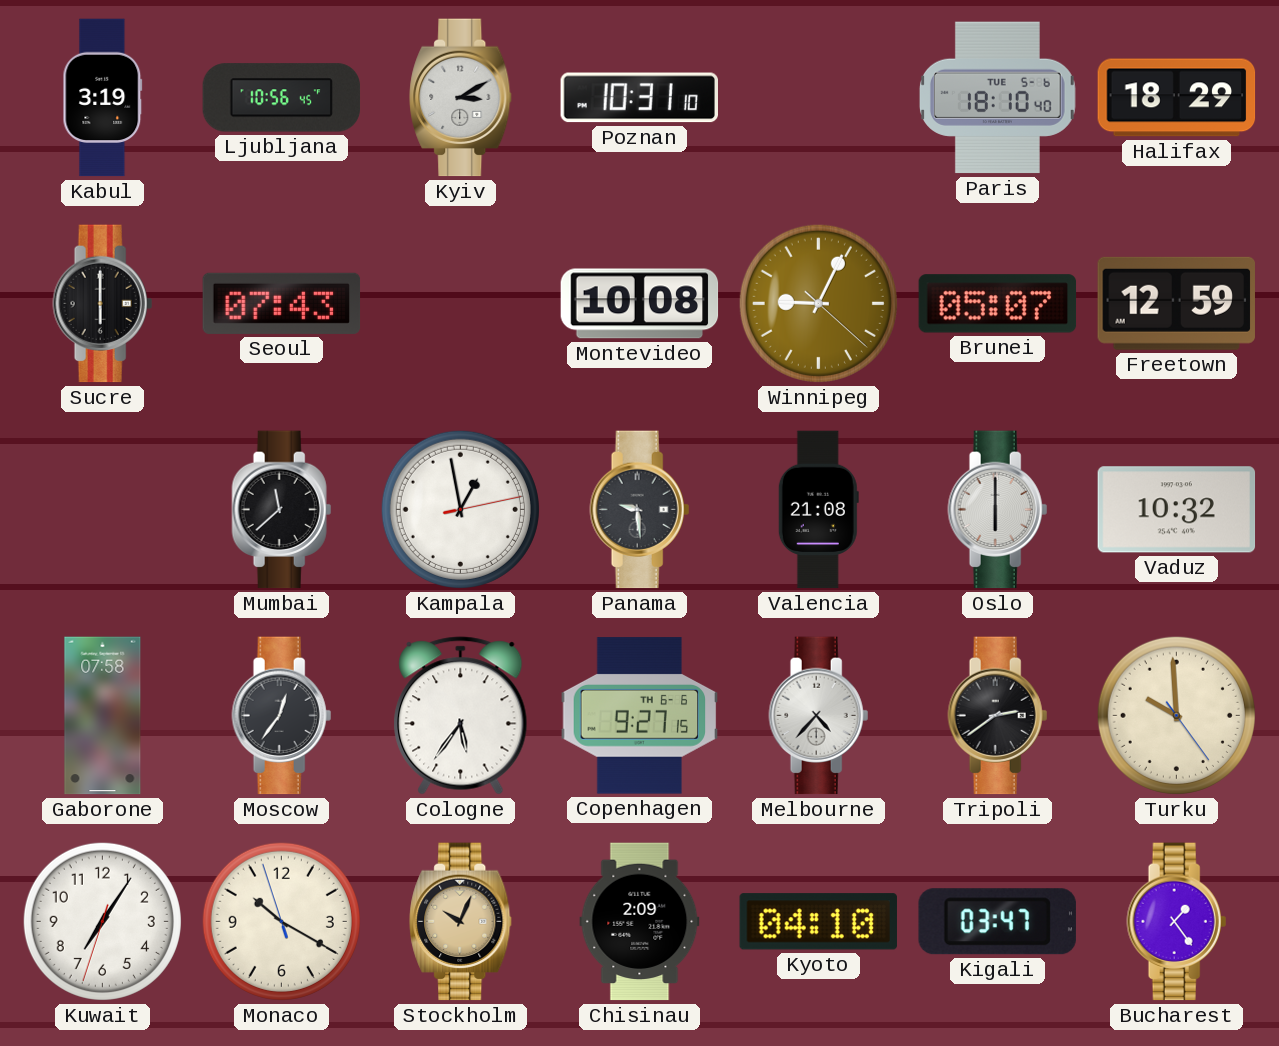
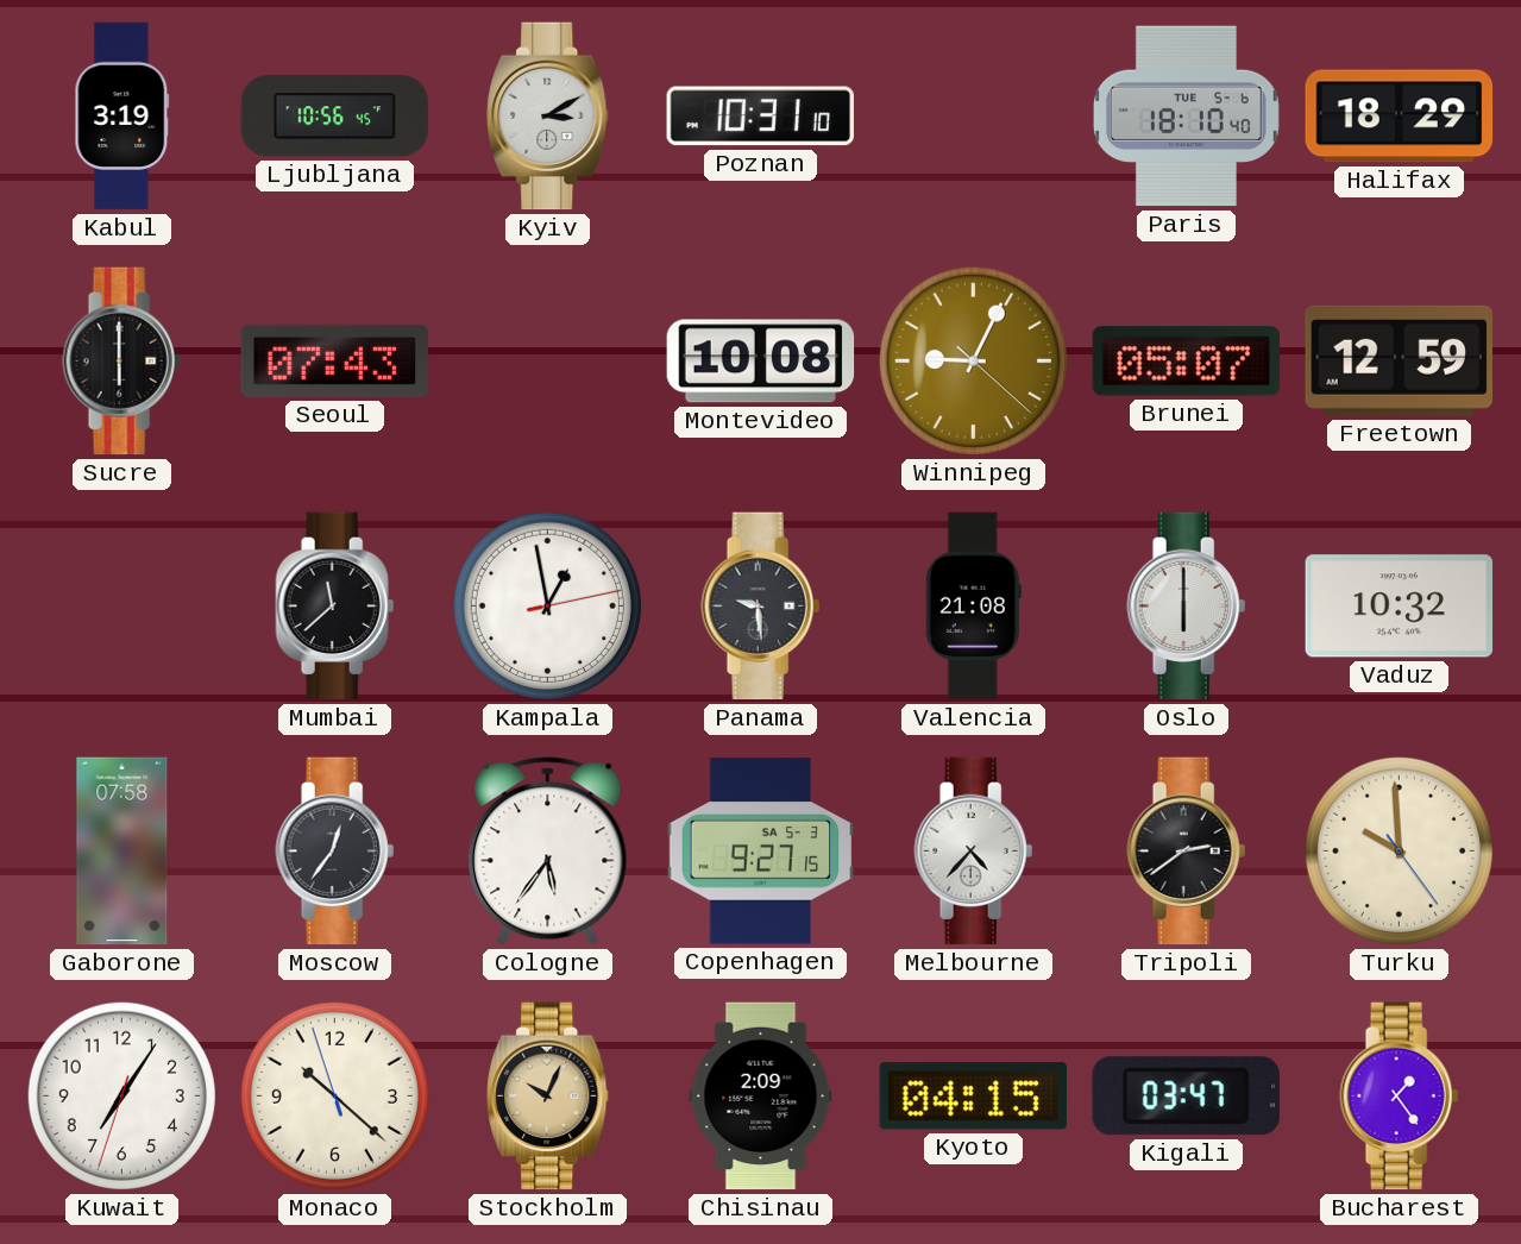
Copenhagen date: TH 6-6 -> SA 5-3 (761, 852)
Monaco: 10:19 -> 10:21 (334, 1095)
Kyoto: 04:10 -> 04:15 (973, 1097)
